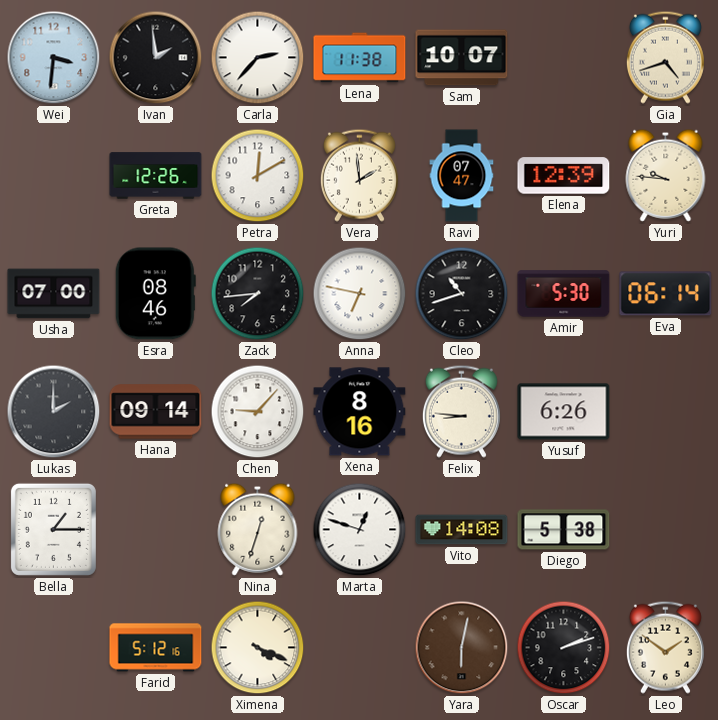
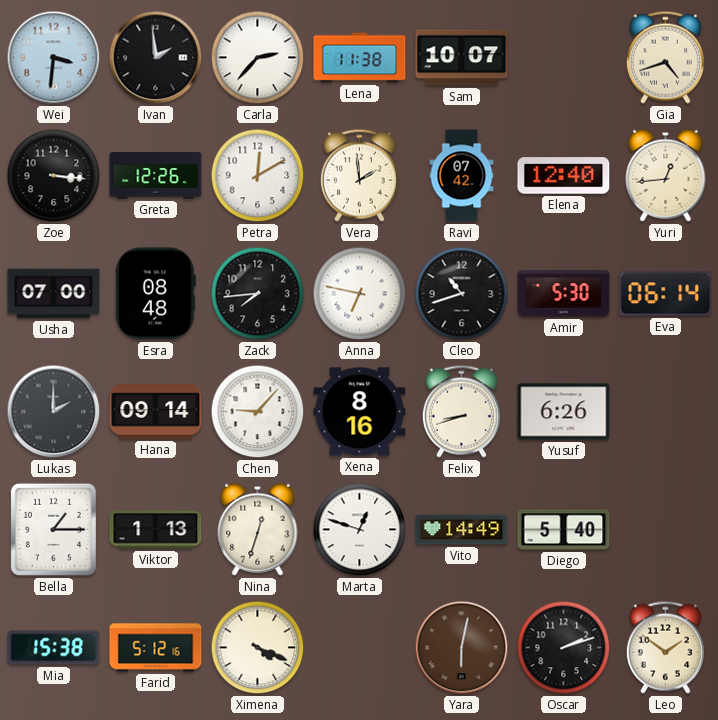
Zoe: none -> 3:16 (54, 176)
Ravi: 07:47 -> 07:42 (462, 176)
Elena: 12:39 -> 12:40 (564, 176)
Yuri: 9:46 -> 12:44 (666, 175)
Esra: 08:46 -> 08:48 (155, 294)
Felix: 8:46 -> 8:42 (461, 411)
Viktor: none -> 1:13 (156, 530)
Vito: 14:08 -> 14:49 (462, 530)
Diego: 5:38 -> 5:40 (564, 530)
Mia: none -> 15:38 (54, 648)
